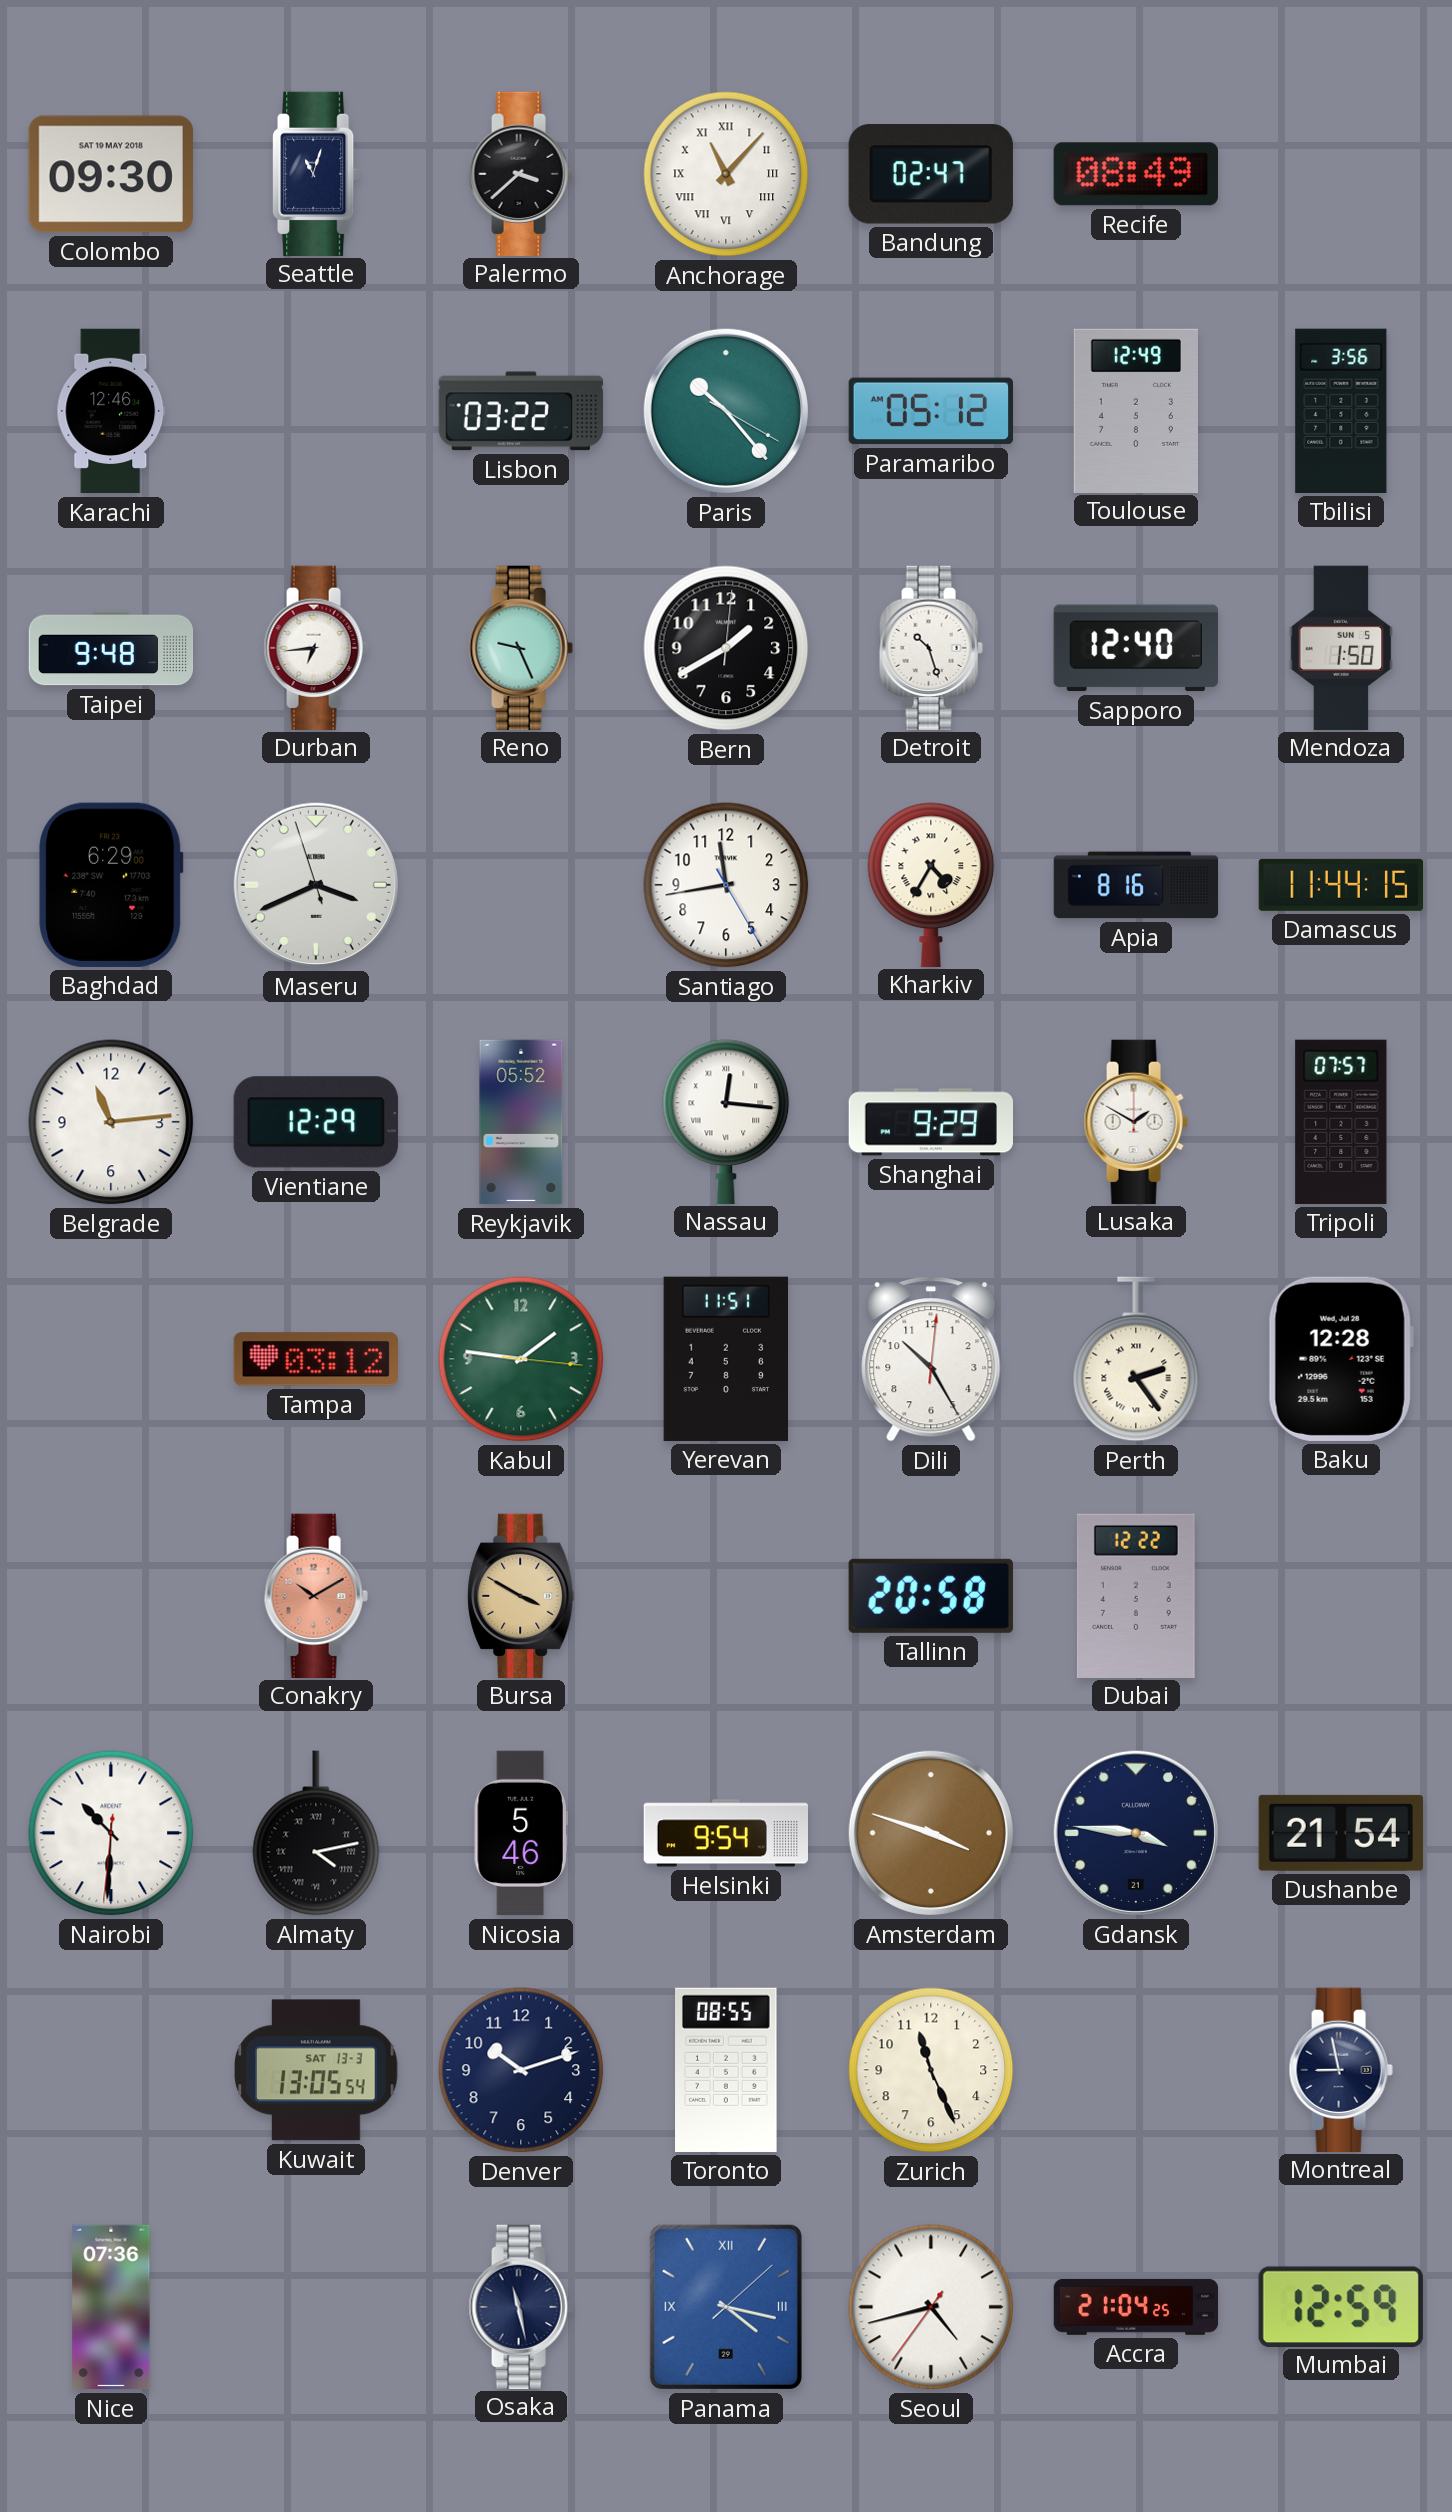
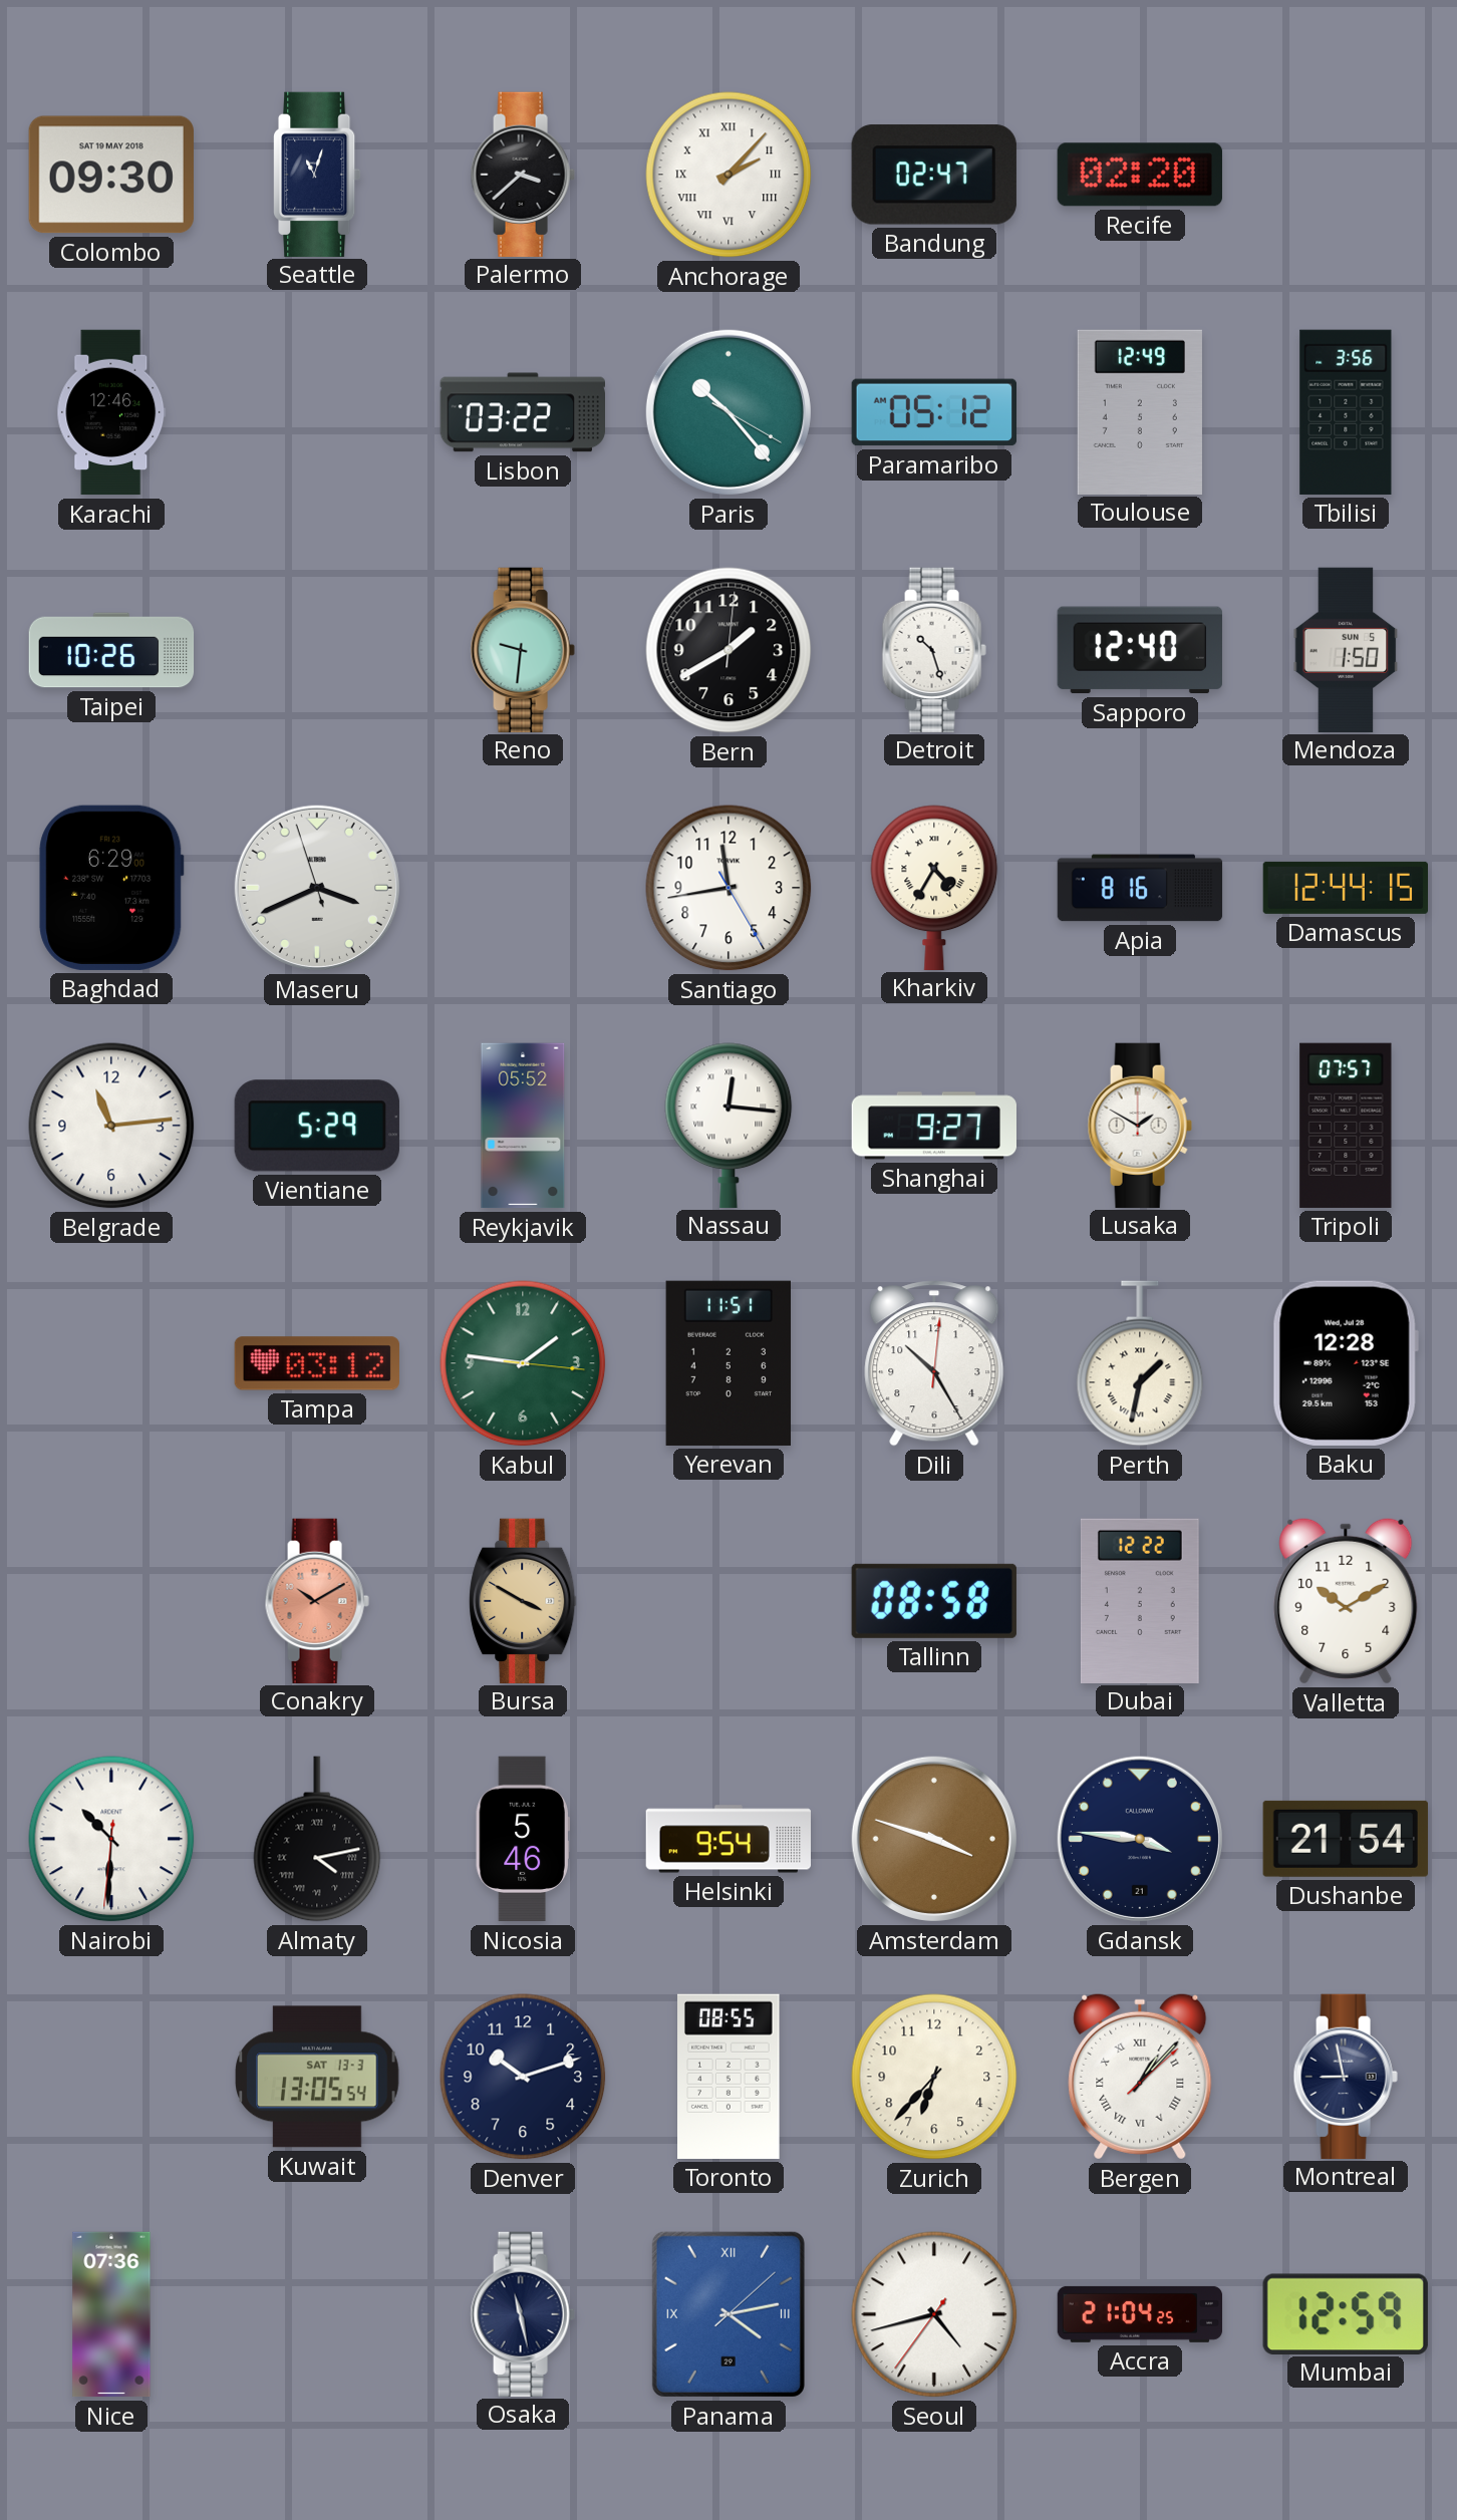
Anchorage: 11:07 -> 2:07 (728, 175)
Recife: 08:49 -> 02:20 (1140, 175)
Taipei: 9:48 -> 10:26 (111, 650)
Durban: 6:44 -> none (316, 647)
Reno: 9:26 -> 9:31 (523, 649)
Damascus: 11:44 -> 12:44 (1345, 888)
Vientiane: 12:29 -> 5:29 (317, 1126)
Shanghai: 9:29 -> 9:27 (933, 1126)
Perth: 2:24 -> 1:32 (1140, 1363)
Tallinn: 20:58 -> 08:58 (934, 1601)
Valletta: none -> 10:10 (1346, 1601)
Zurich: 11:26 -> 6:37 (934, 2077)
Bergen: none -> 1:07 (1140, 2077)
Panama: 4:17 -> 4:13 (728, 2314)
